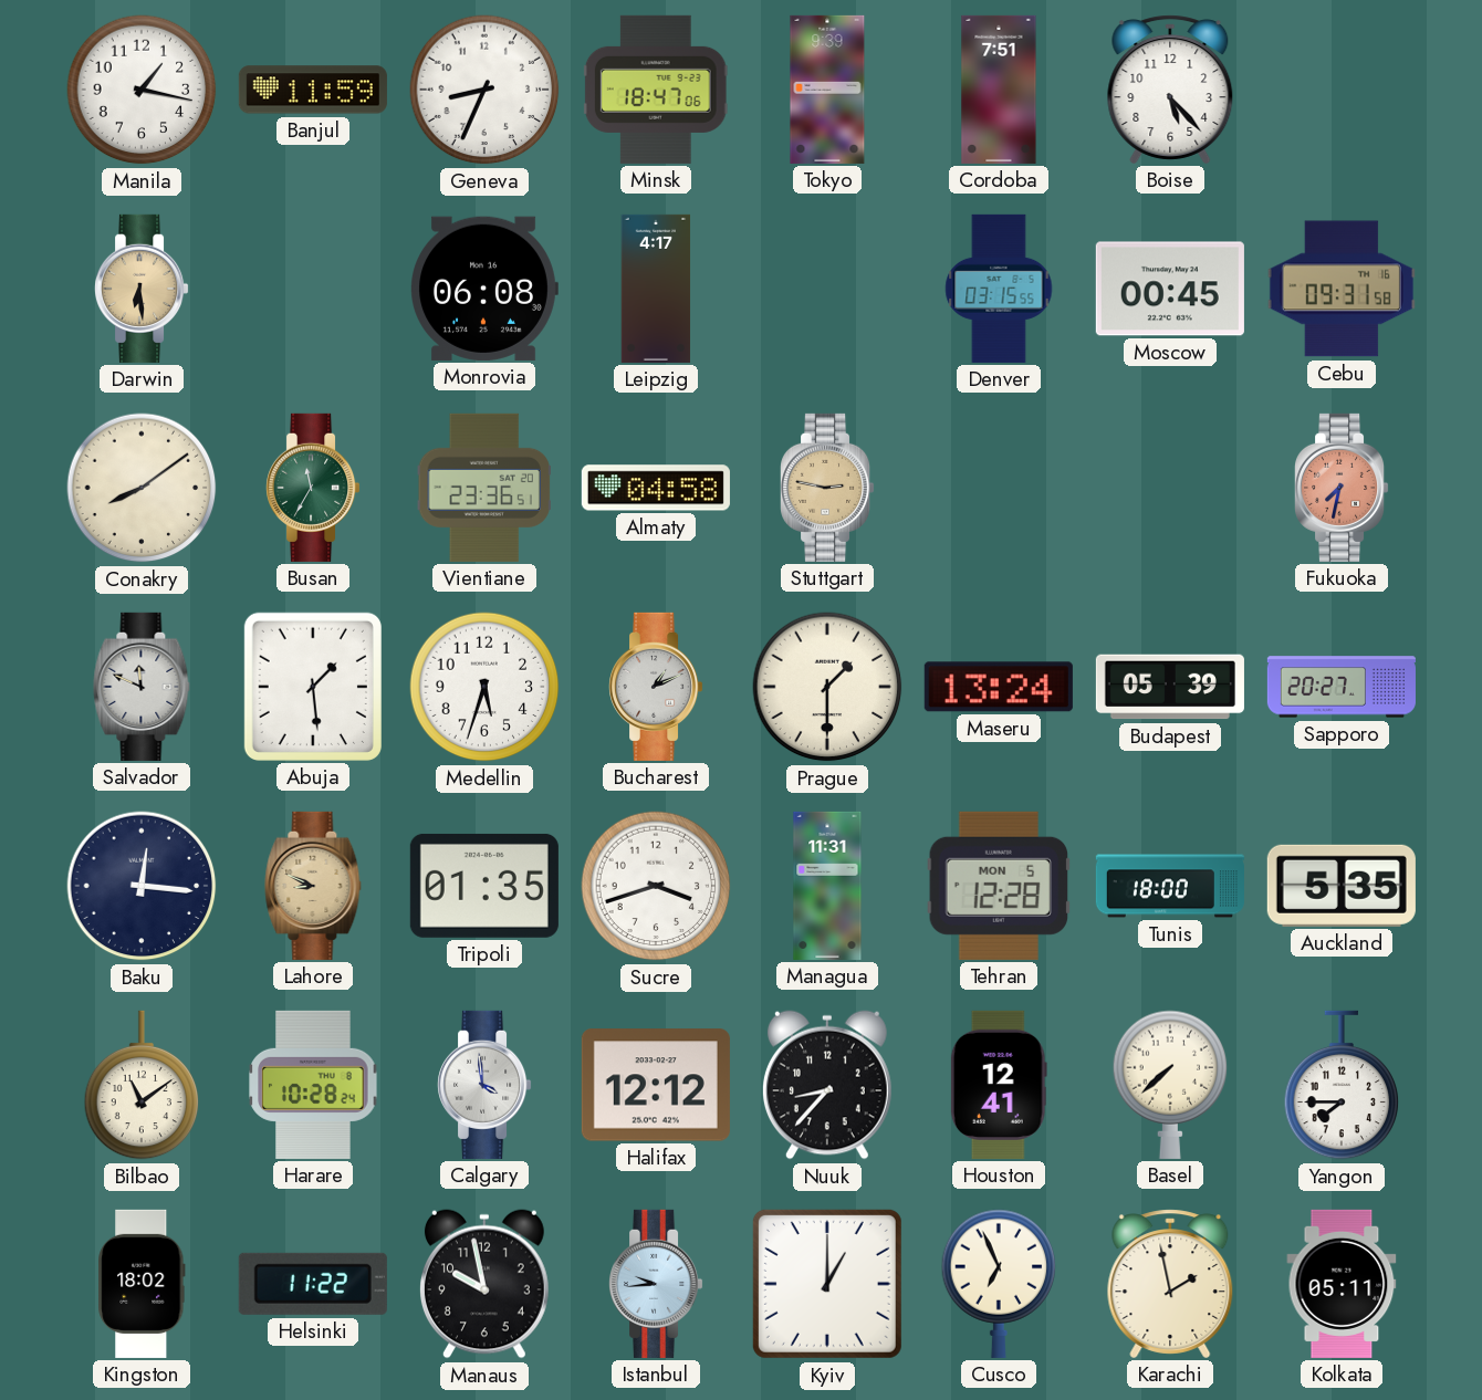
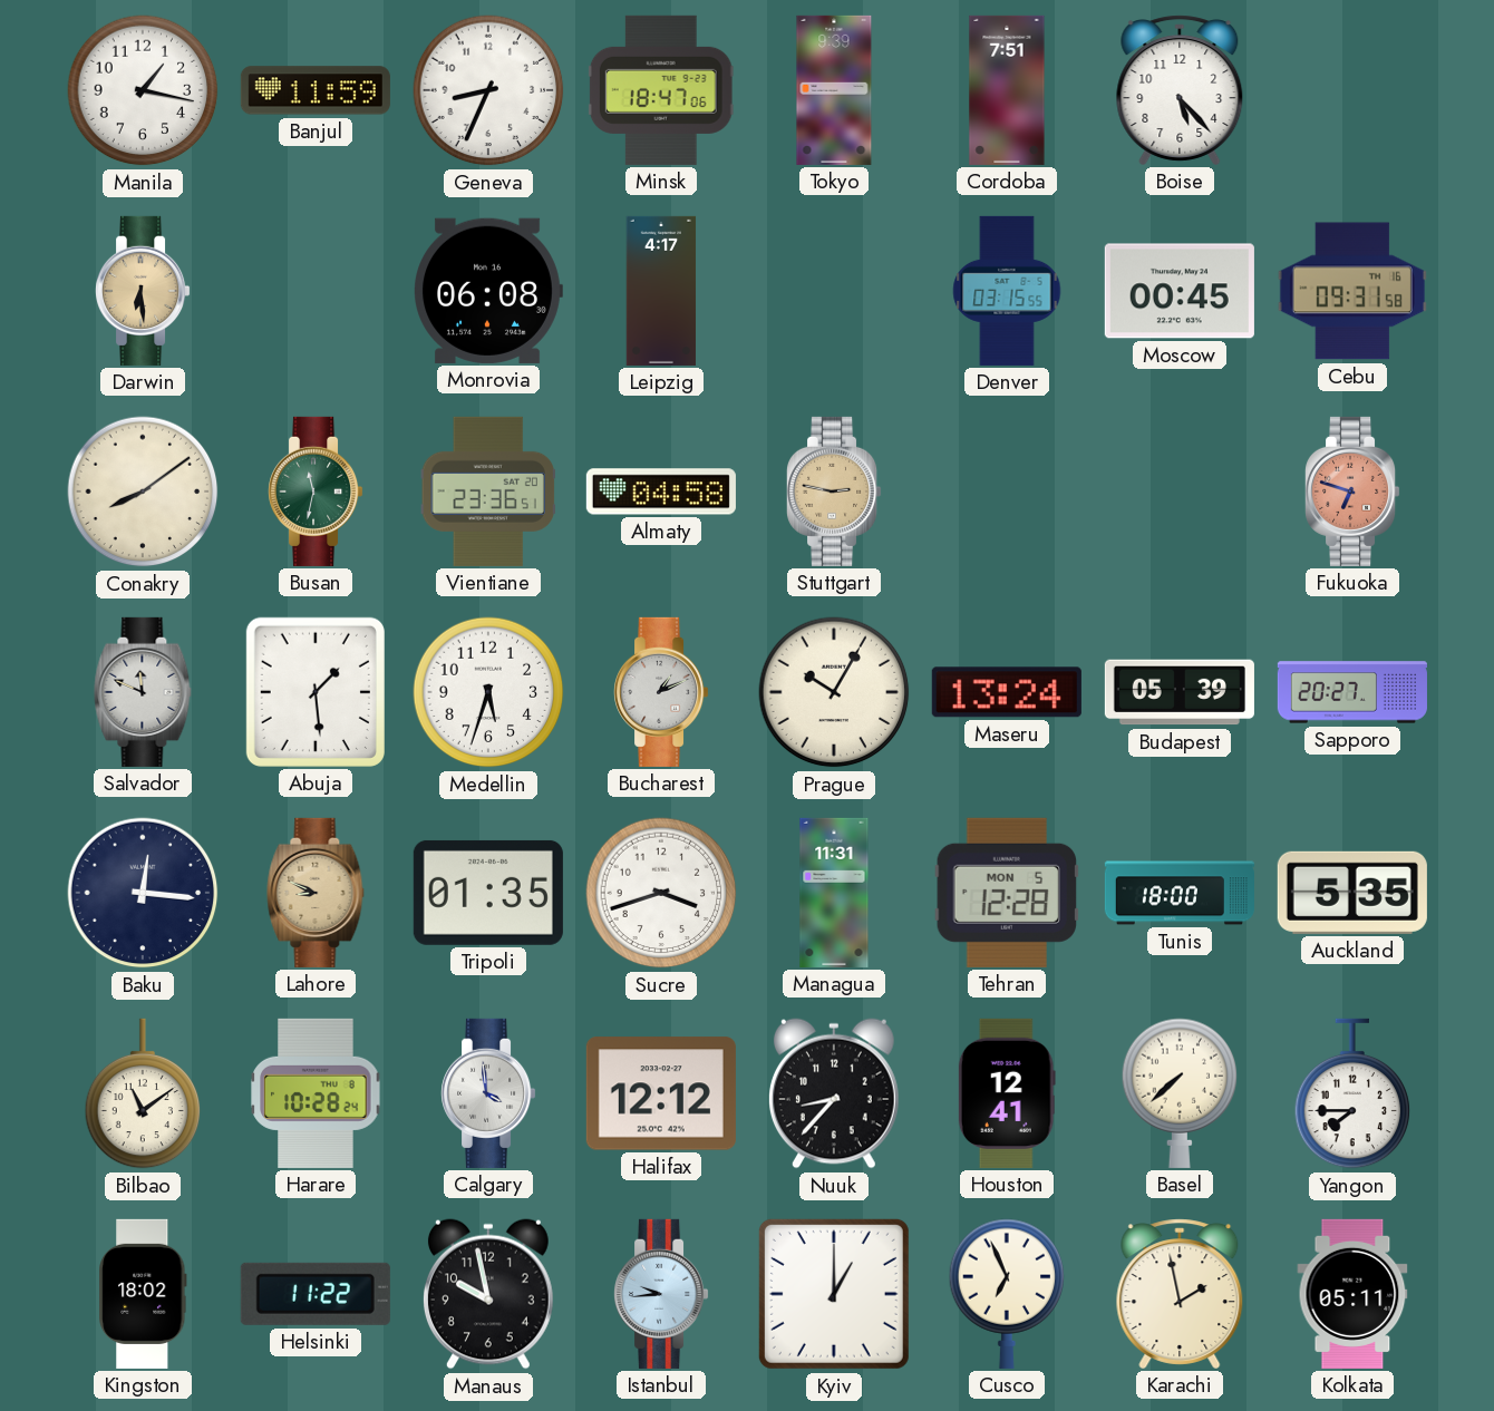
Busan: 11:35 -> 11:32 (317, 492)
Fukuoka: 7:32 -> 6:48 (1354, 492)
Prague: 1:30 -> 10:05 (834, 692)
